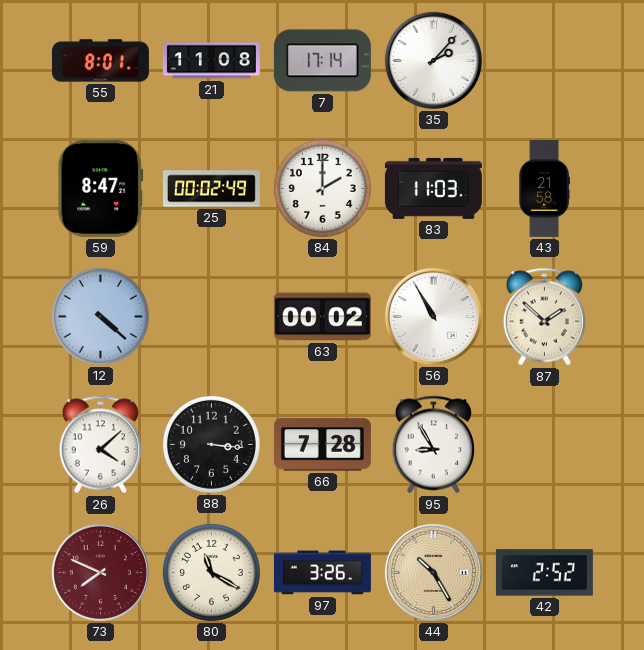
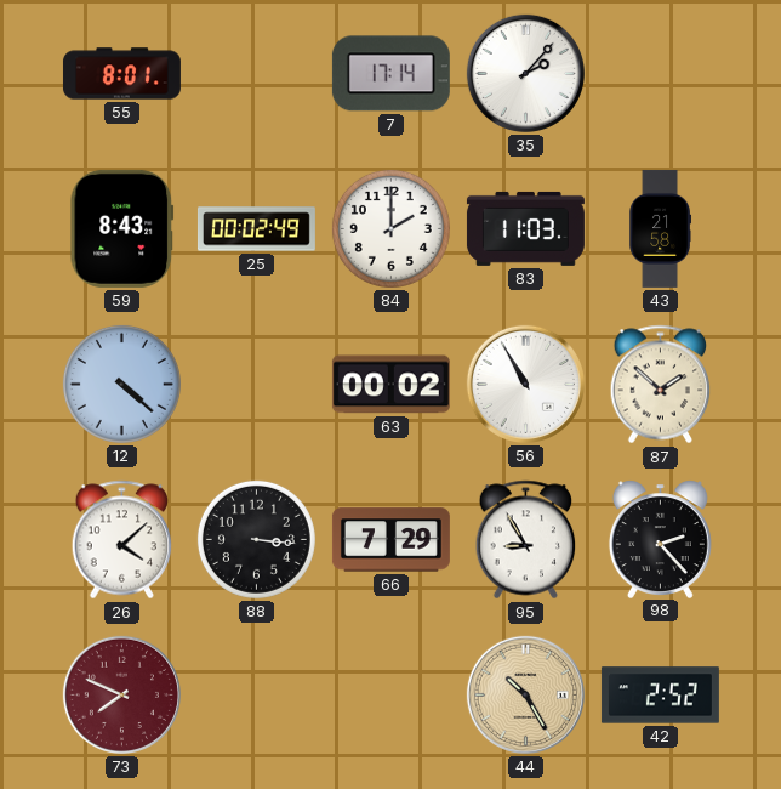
21: 11:08 -> none (211, 61)
59: 8:47 -> 8:43 (122, 228)
66: 7:28 -> 7:29 (390, 540)
98: none -> 2:23 (660, 539)
80: 11:20 -> none (211, 572)
97: 3:26 -> none (322, 573)
